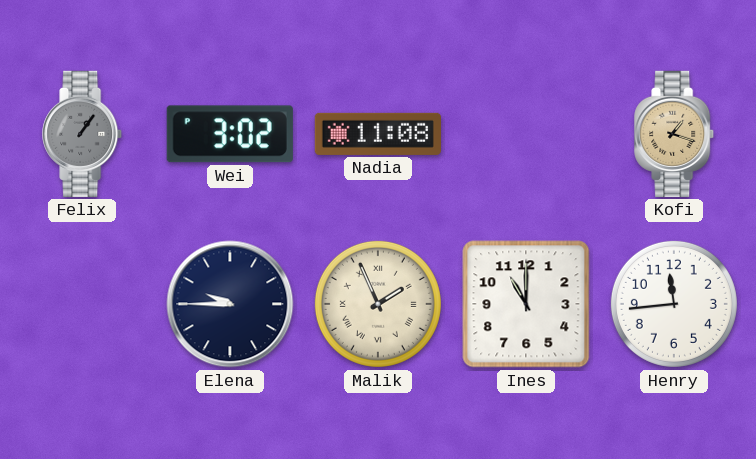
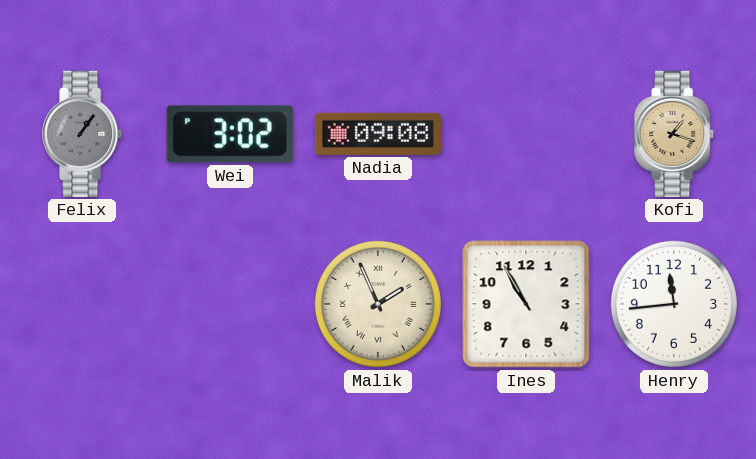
Nadia: 11:08 -> 09:08 (378, 134)
Elena: 9:45 -> none (230, 304)
Ines: 11:00 -> 10:55 (526, 304)
